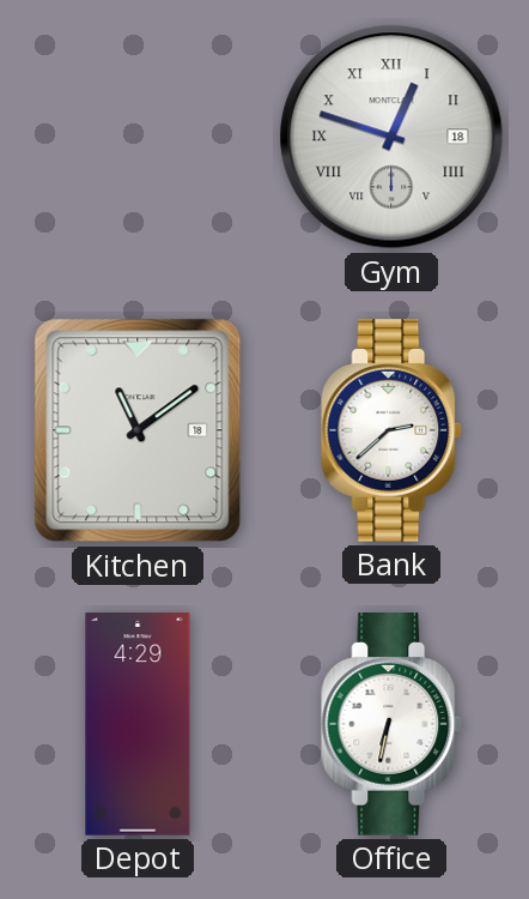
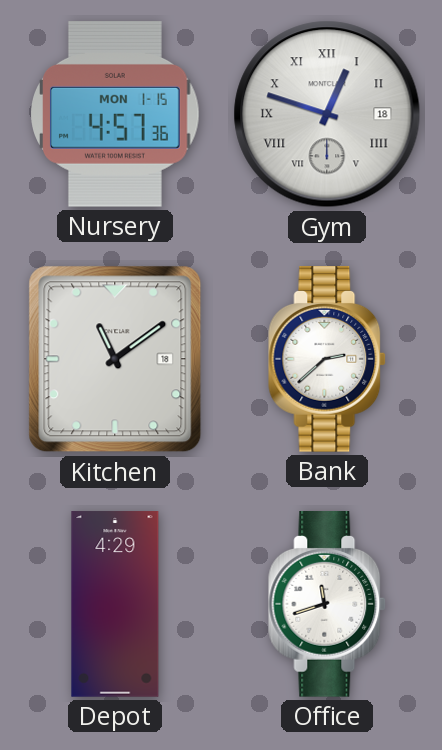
Nursery: none -> 4:57 (115, 115)
Office: 6:32 -> 11:42 (328, 605)
